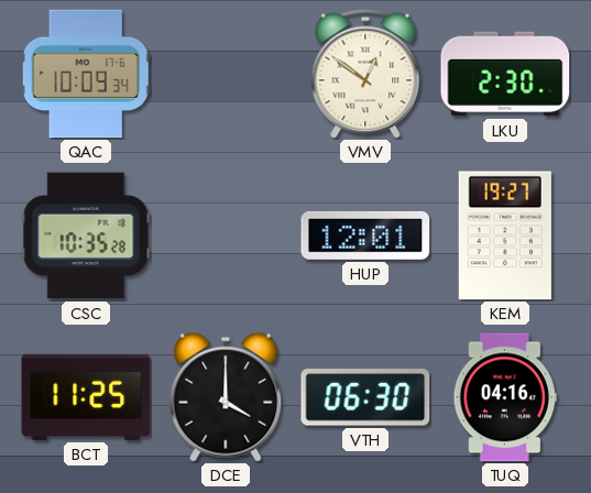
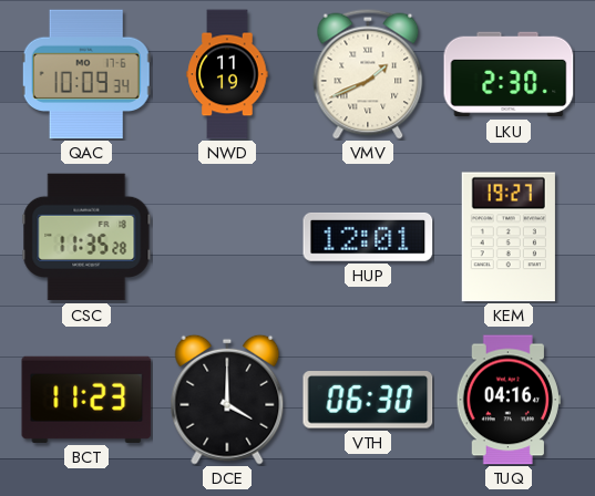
NWD: none -> 11:19 (227, 74)
VMV: 12:51 -> 1:41 (368, 74)
CSC: 10:35 -> 11:35 (86, 237)
BCT: 11:25 -> 11:23 (86, 400)
